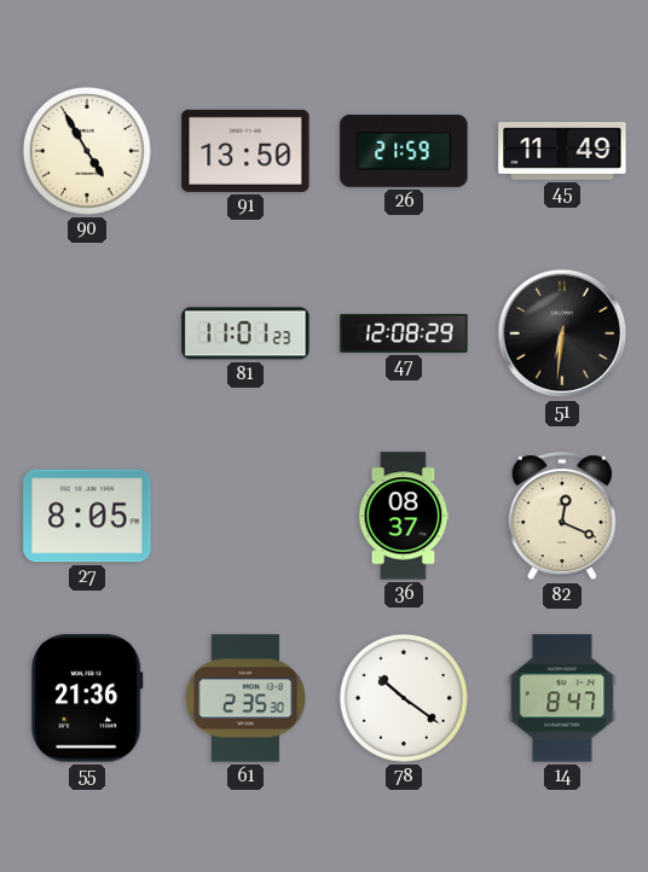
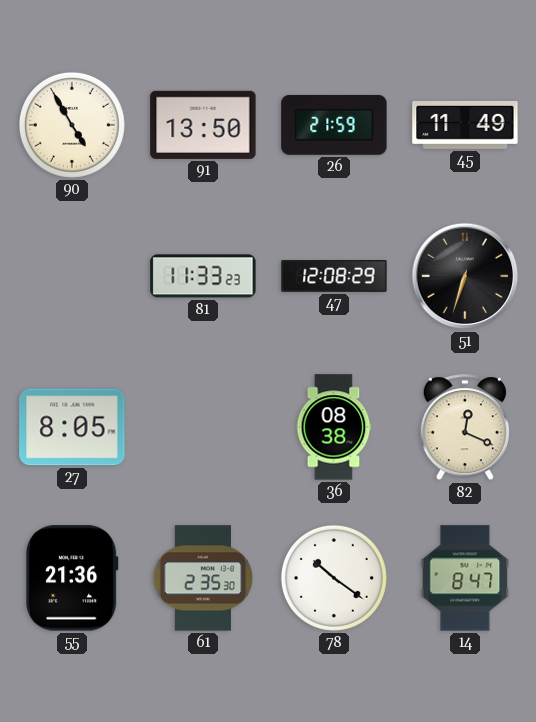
81: 11:01 -> 11:33 (203, 276)
51: 6:31 -> 6:33 (465, 276)
36: 08:37 -> 08:38 (334, 427)
